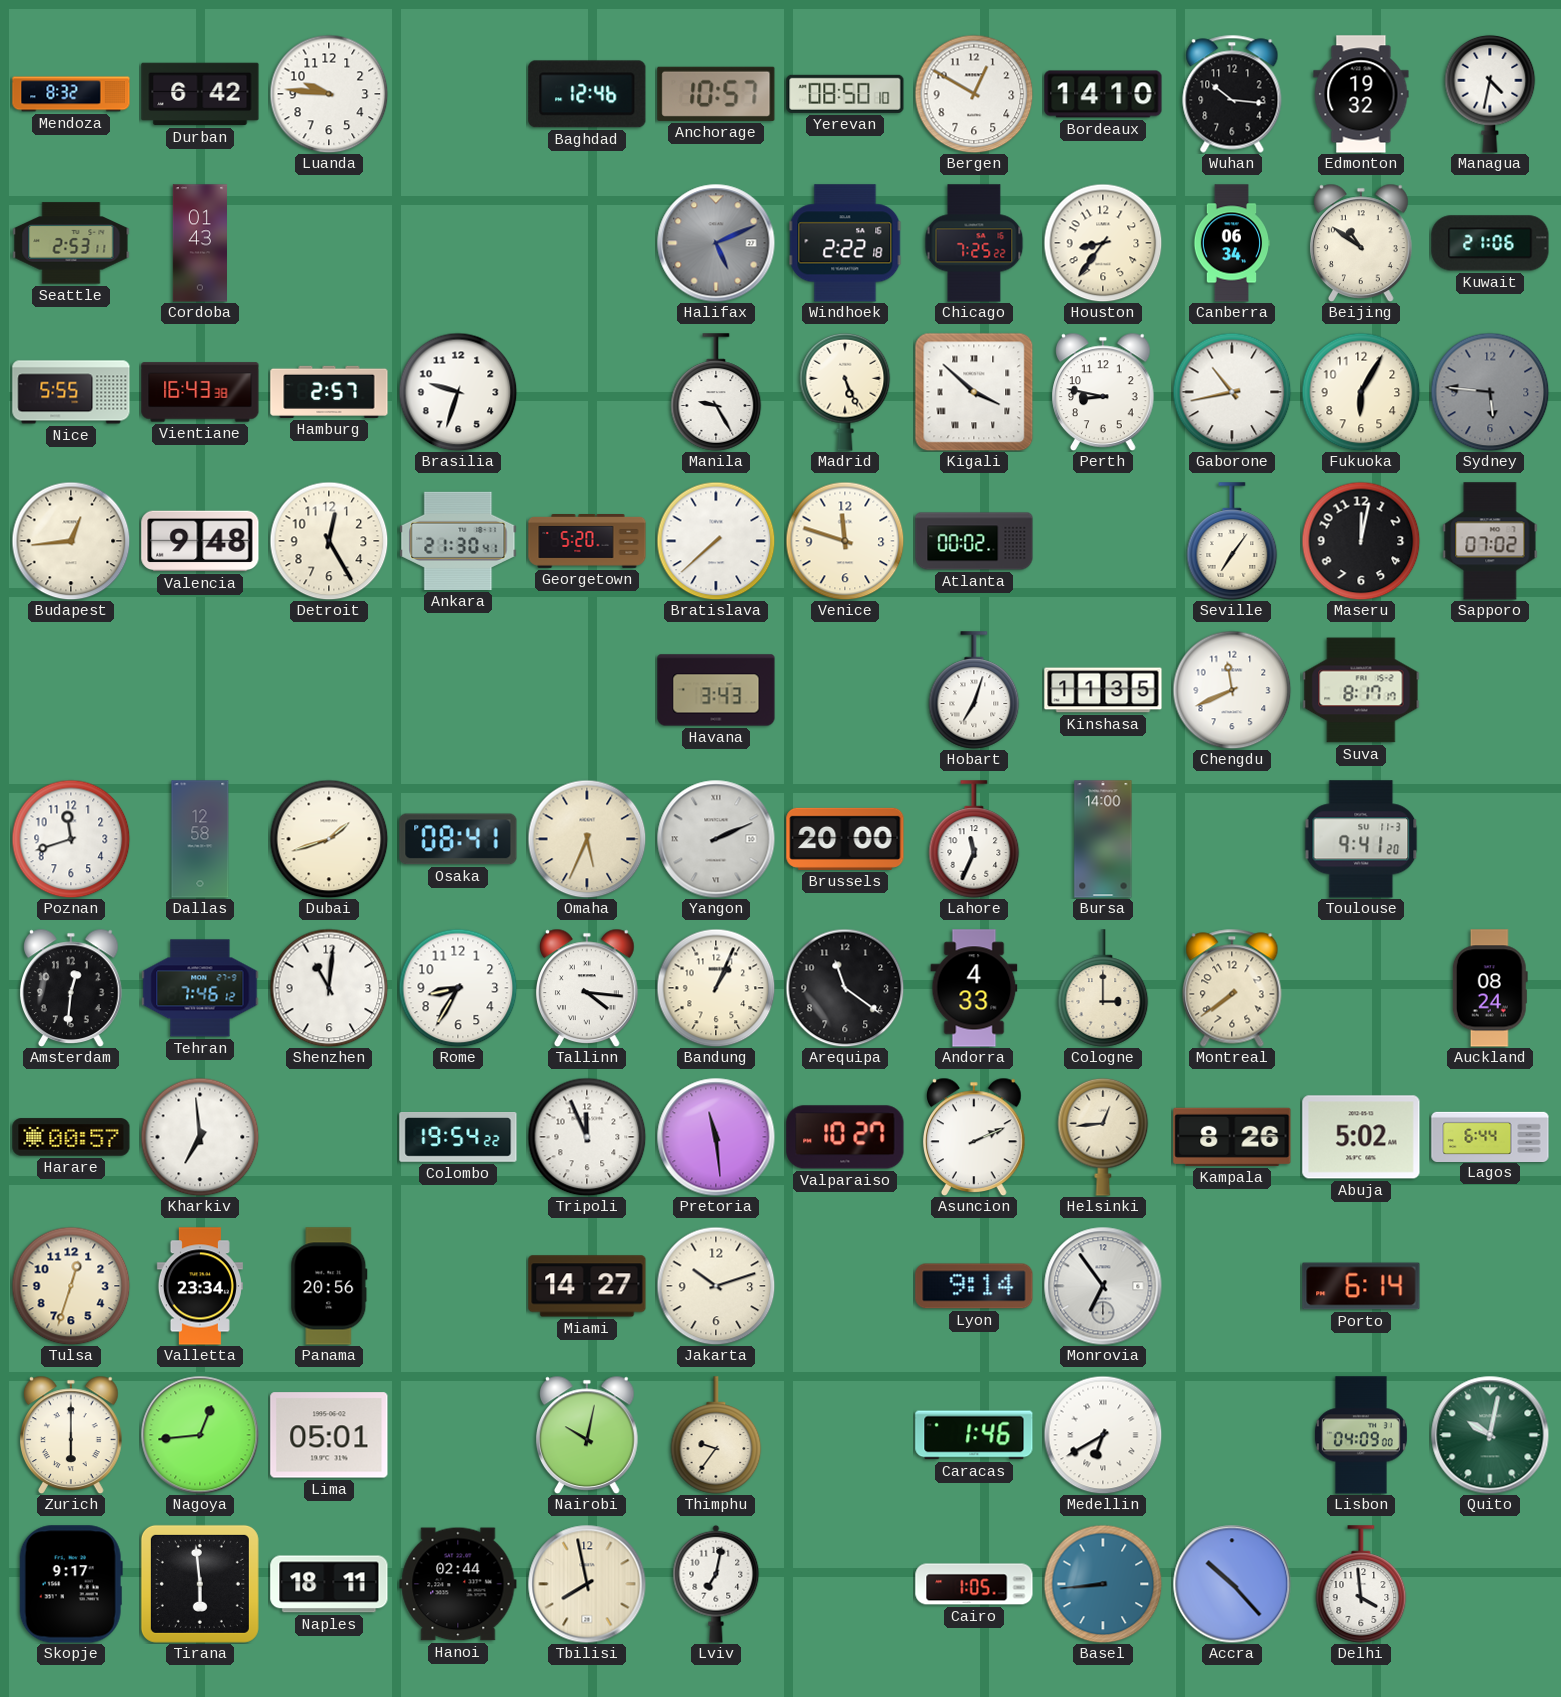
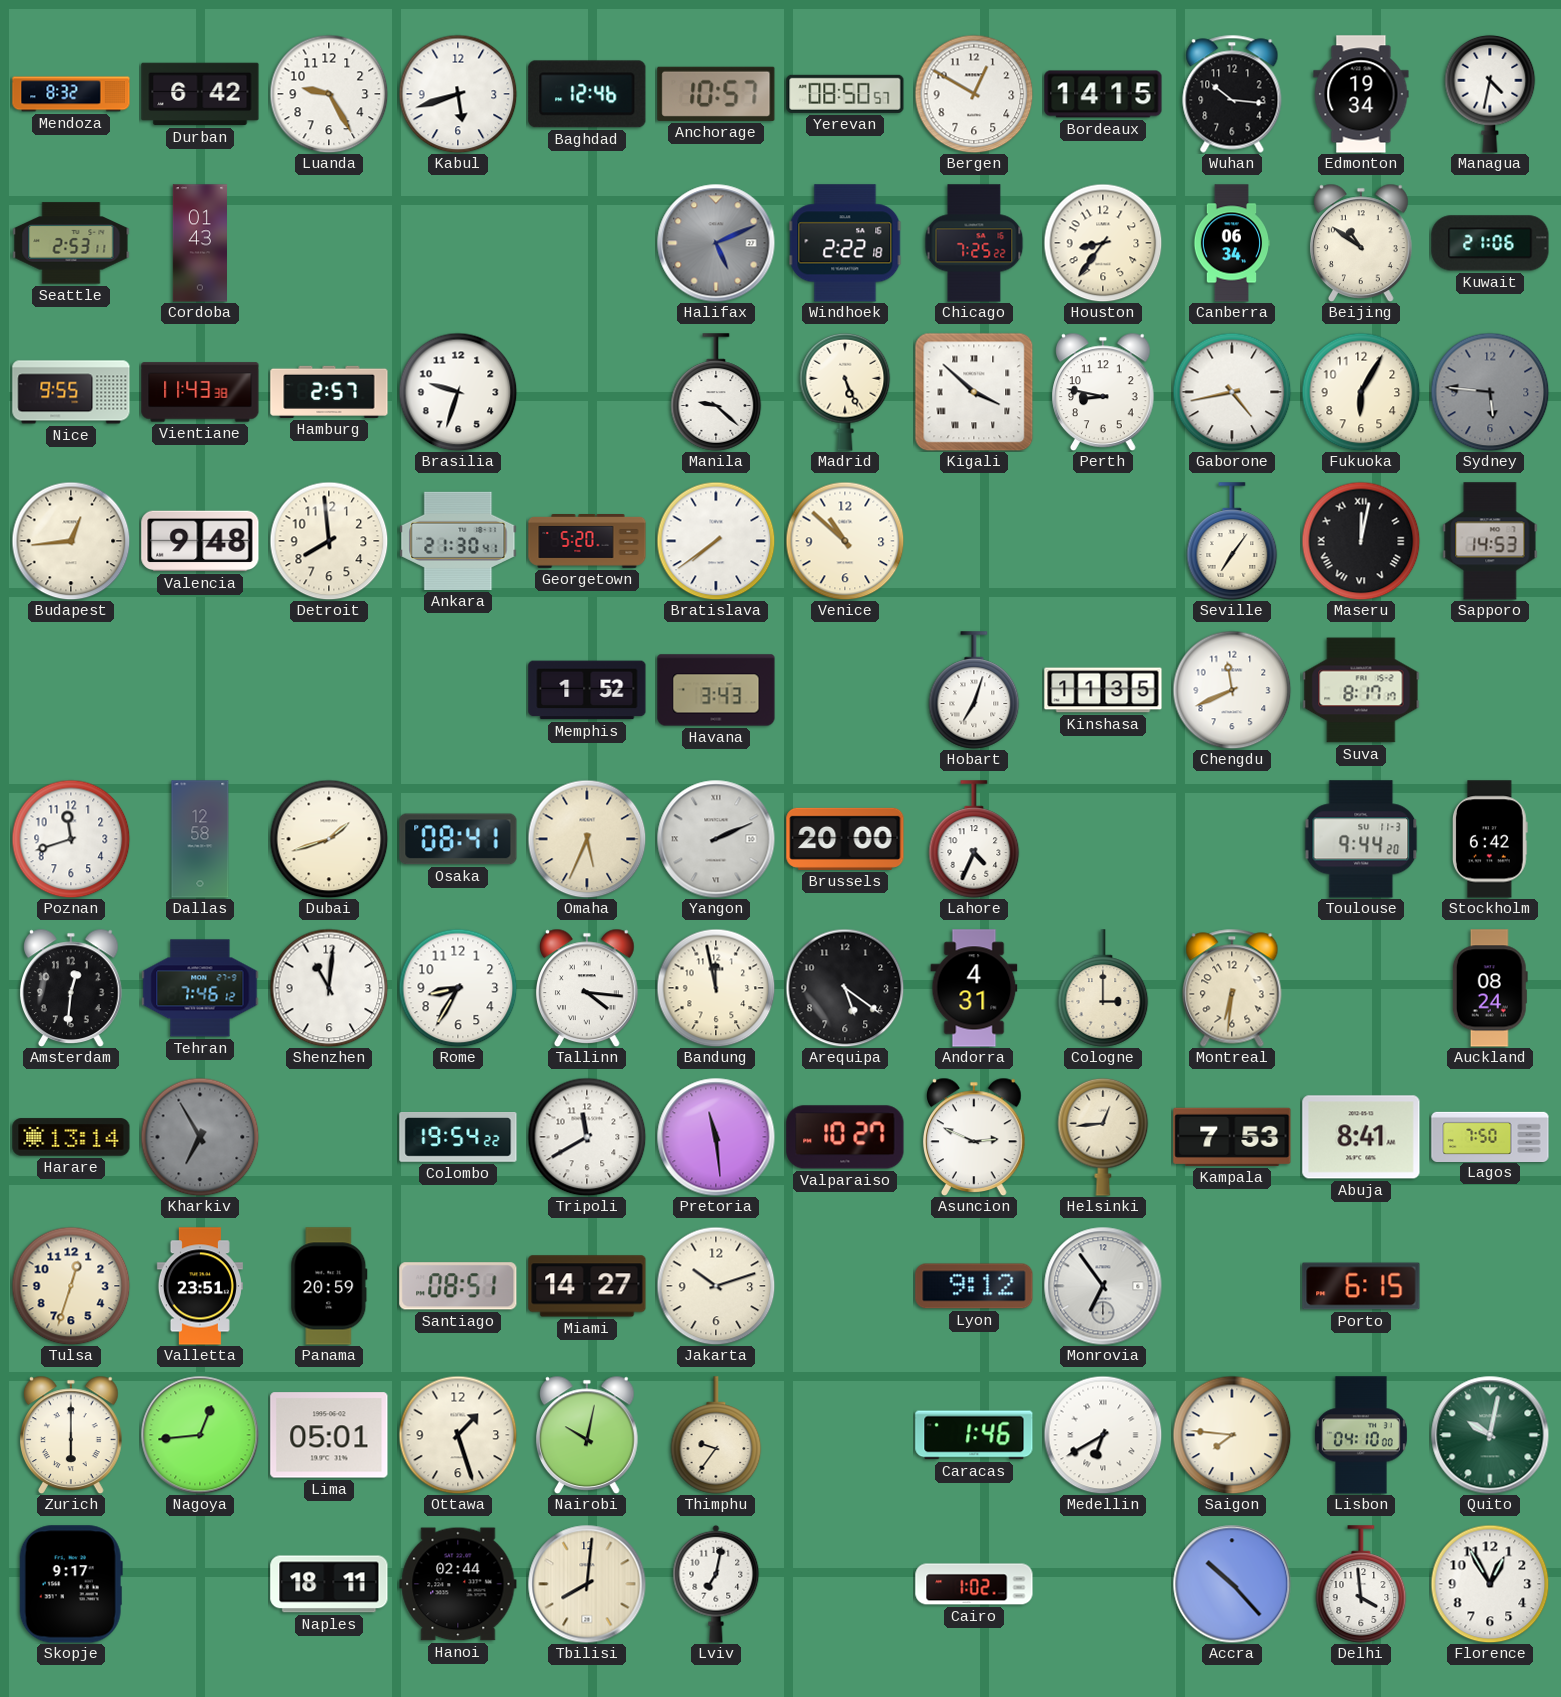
Luanda: 9:46 -> 9:25 (329, 94)
Kabul: none -> 5:42 (458, 94)
Yerevan: 08:50:10 -> 08:50:57 (845, 94)
Bordeaux: 14:10 -> 14:15 (1103, 94)
Edmonton: 19:32 -> 19:34 (1361, 94)
Nice: 5:55 -> 9:55 (71, 392)
Vientiane: 16:43 -> 11:43 (200, 392)
Manila: 9:25 -> 9:22 (716, 392)
Gaborone: 10:43 -> 4:43 (1232, 392)
Detroit: 12:25 -> 7:59 (329, 541)
Bratislava: 7:38 -> 7:39 (716, 541)
Venice: 11:48 -> 10:52 (845, 541)
Atlanta: 00:02 -> none (974, 541)
Maseru numerals: Arabic -> Roman (1361, 541)
Sapporo: 07:02 -> 14:53 (1490, 541)
Memphis: none -> 1:52 (587, 690)
Lahore: 11:34 -> 4:34 (974, 839)
Bursa: 14:00 -> none (1103, 839)
Toulouse: 9:41 -> 9:44 (1361, 839)
Stockholm: none -> 6:42 (1491, 839)
Bandung: 1:04 -> 11:58 (716, 988)
Arequipa: 11:21 -> 5:21 (845, 988)
Andorra: 4:33 -> 4:31 (974, 988)
Montreal: 7:39 -> 6:31 (1232, 988)
Harare: 00:57 -> 13:14 (71, 1137)
Kharkiv: 6:59 -> 6:55 (200, 1137)
Kharkiv dial: white -> grey (200, 1137)
Tripoli: 11:56 -> 11:40 (587, 1137)
Asuncion: 2:11 -> 2:49 (975, 1136)
Kampala: 8:26 -> 7:53 (1232, 1137)
Abuja: 5:02 -> 8:41 (1361, 1137)
Lagos: 6:44 -> 7:50 (1490, 1136)
Valletta: 23:34 -> 23:51 (200, 1286)
Panama: 20:56 -> 20:59 (329, 1286)
Santiago: none -> 08:51 (458, 1286)
Lyon: 9:14 -> 9:12 (974, 1286)
Porto: 6:14 -> 6:15 (1361, 1286)
Ottawa: none -> 1:27 (458, 1435)
Saigon: none -> 7:46 (1232, 1435)
Lisbon: 04:09 -> 04:10 (1361, 1435)
Tirana: 5:59 -> none (200, 1584)
Tbilisi: 7:58 -> 8:01 (587, 1584)
Cairo: 1:05 -> 1:02 (974, 1584)
Basel: 8:44 -> none (1103, 1584)
Florence: none -> 12:55 (1490, 1584)
